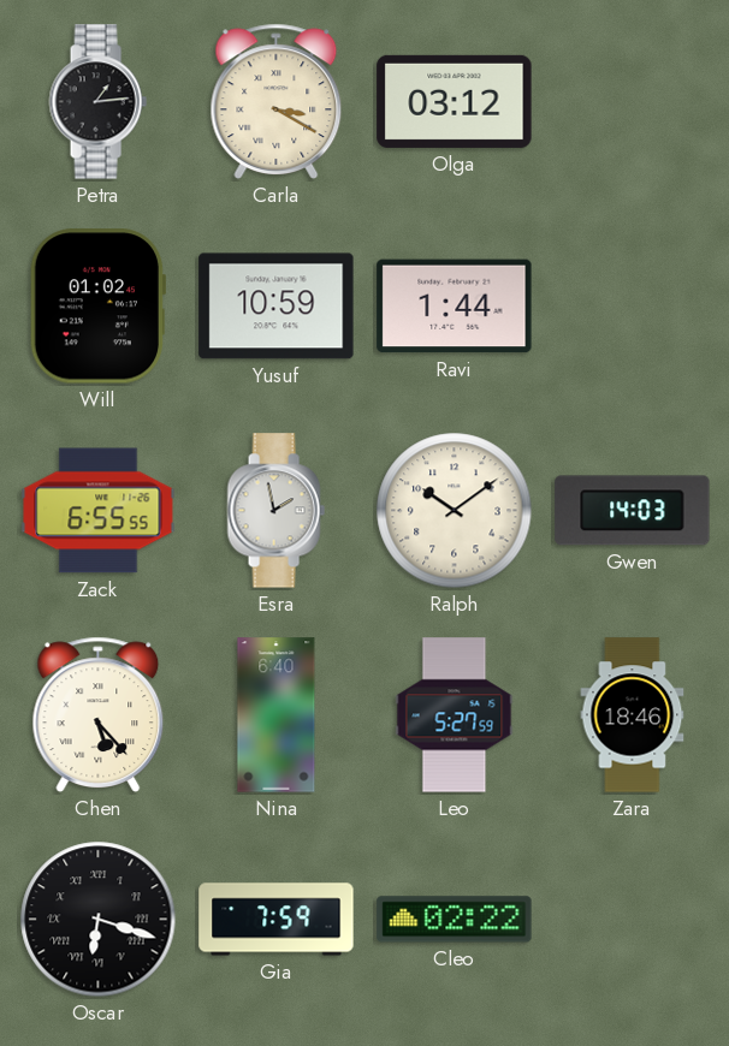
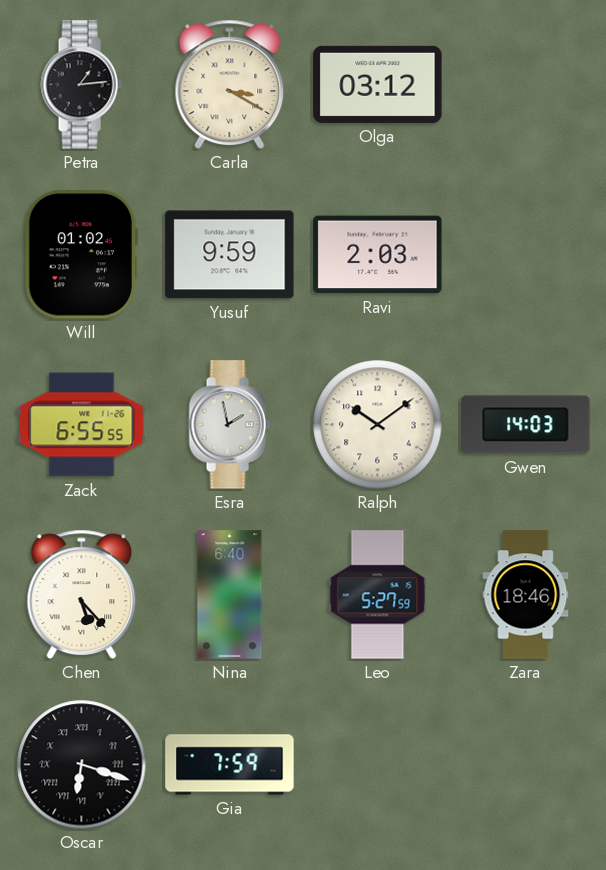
Yusuf: 10:59 -> 9:59 (230, 255)
Ravi: 1:44 -> 2:03 (378, 255)
Cleo: 02:22 -> none (455, 920)
